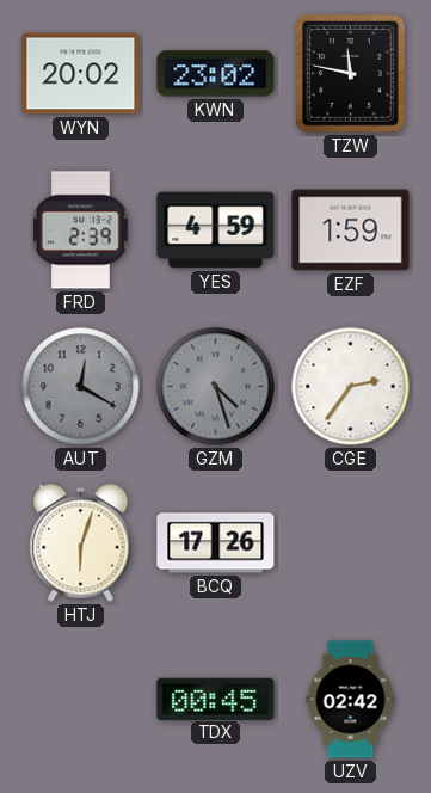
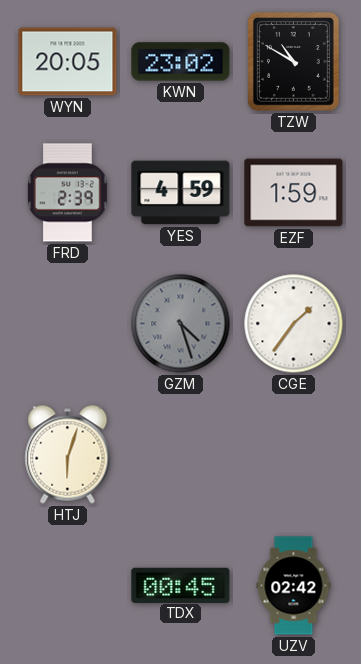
WYN: 20:02 -> 20:05 (68, 62)
TZW: 11:47 -> 10:50 (294, 62)
AUT: 12:20 -> none (81, 387)
CGE: 2:36 -> 1:36 (294, 324)
BCQ: 17:26 -> none (216, 543)
